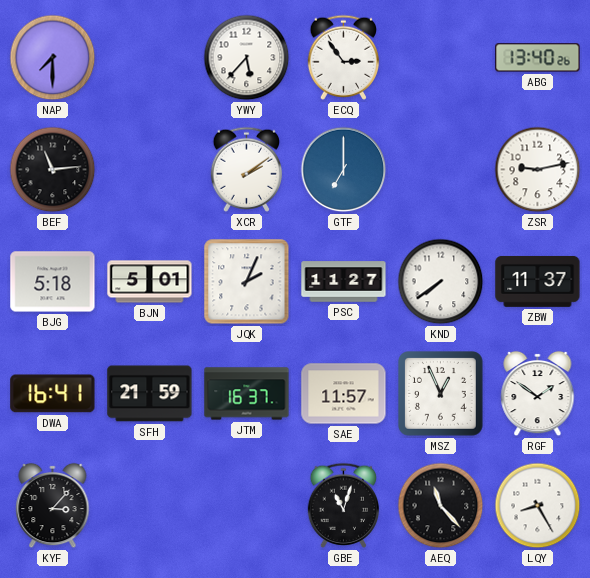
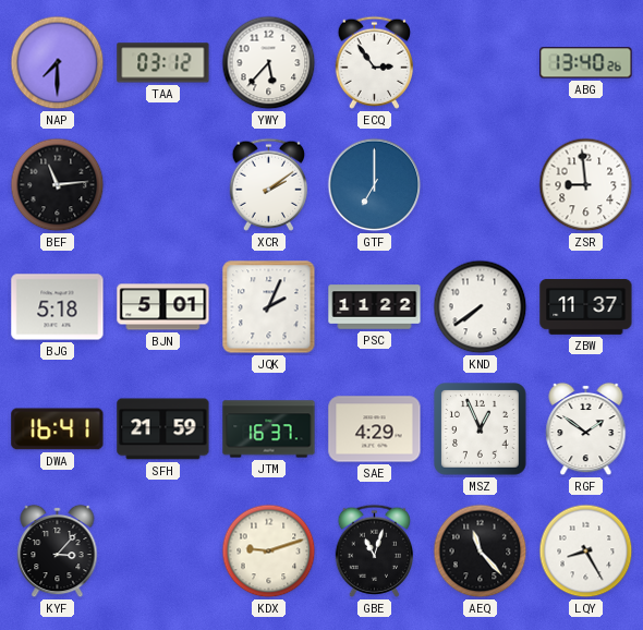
TAA: none -> 03:12 (163, 63)
ZSR: 9:13 -> 8:59 (586, 185)
PSC: 11:27 -> 11:22 (375, 307)
SAE: 11:57 -> 4:29 (375, 429)
KDX: none -> 9:12 (269, 552)
